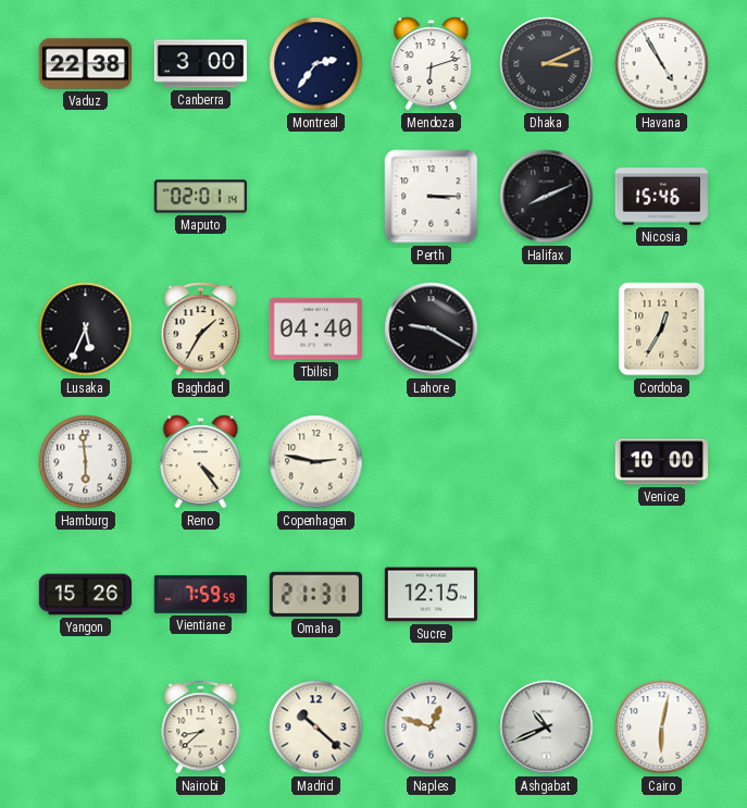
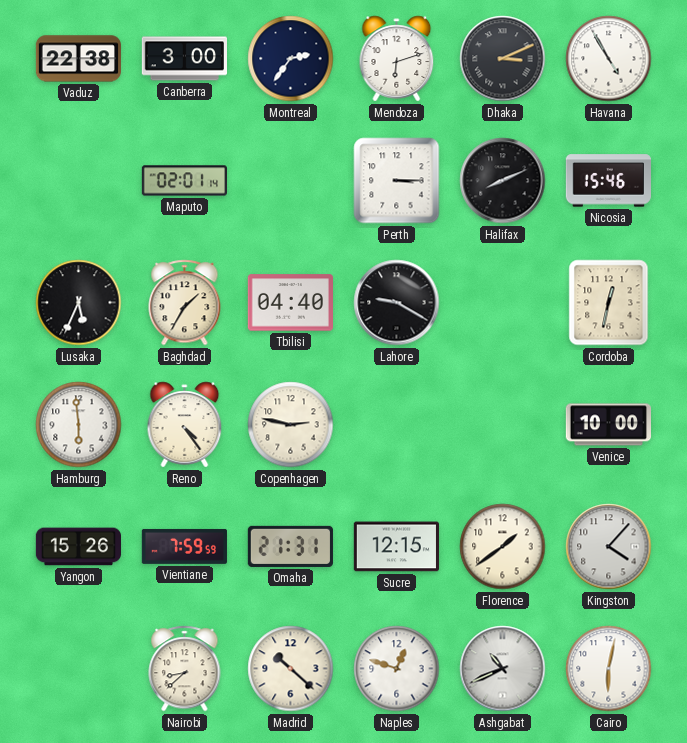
Cordoba: 12:35 -> 12:32 (609, 303)
Florence: none -> 1:39 (503, 547)
Kingston: none -> 4:07 (609, 547)
